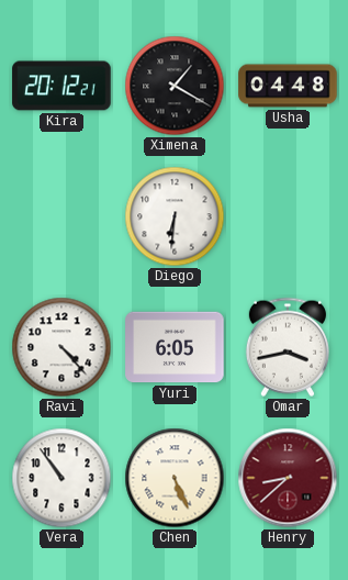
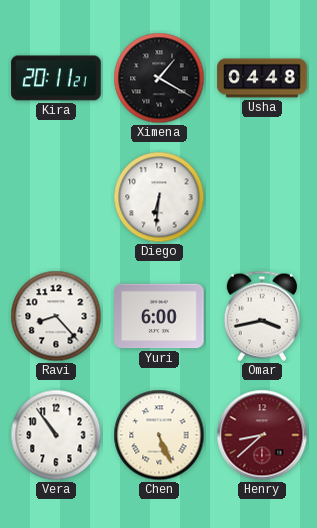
Kira: 20:12 -> 20:11 (56, 78)
Ravi: 4:23 -> 8:23 (56, 316)
Yuri: 6:05 -> 6:00 (159, 316)
